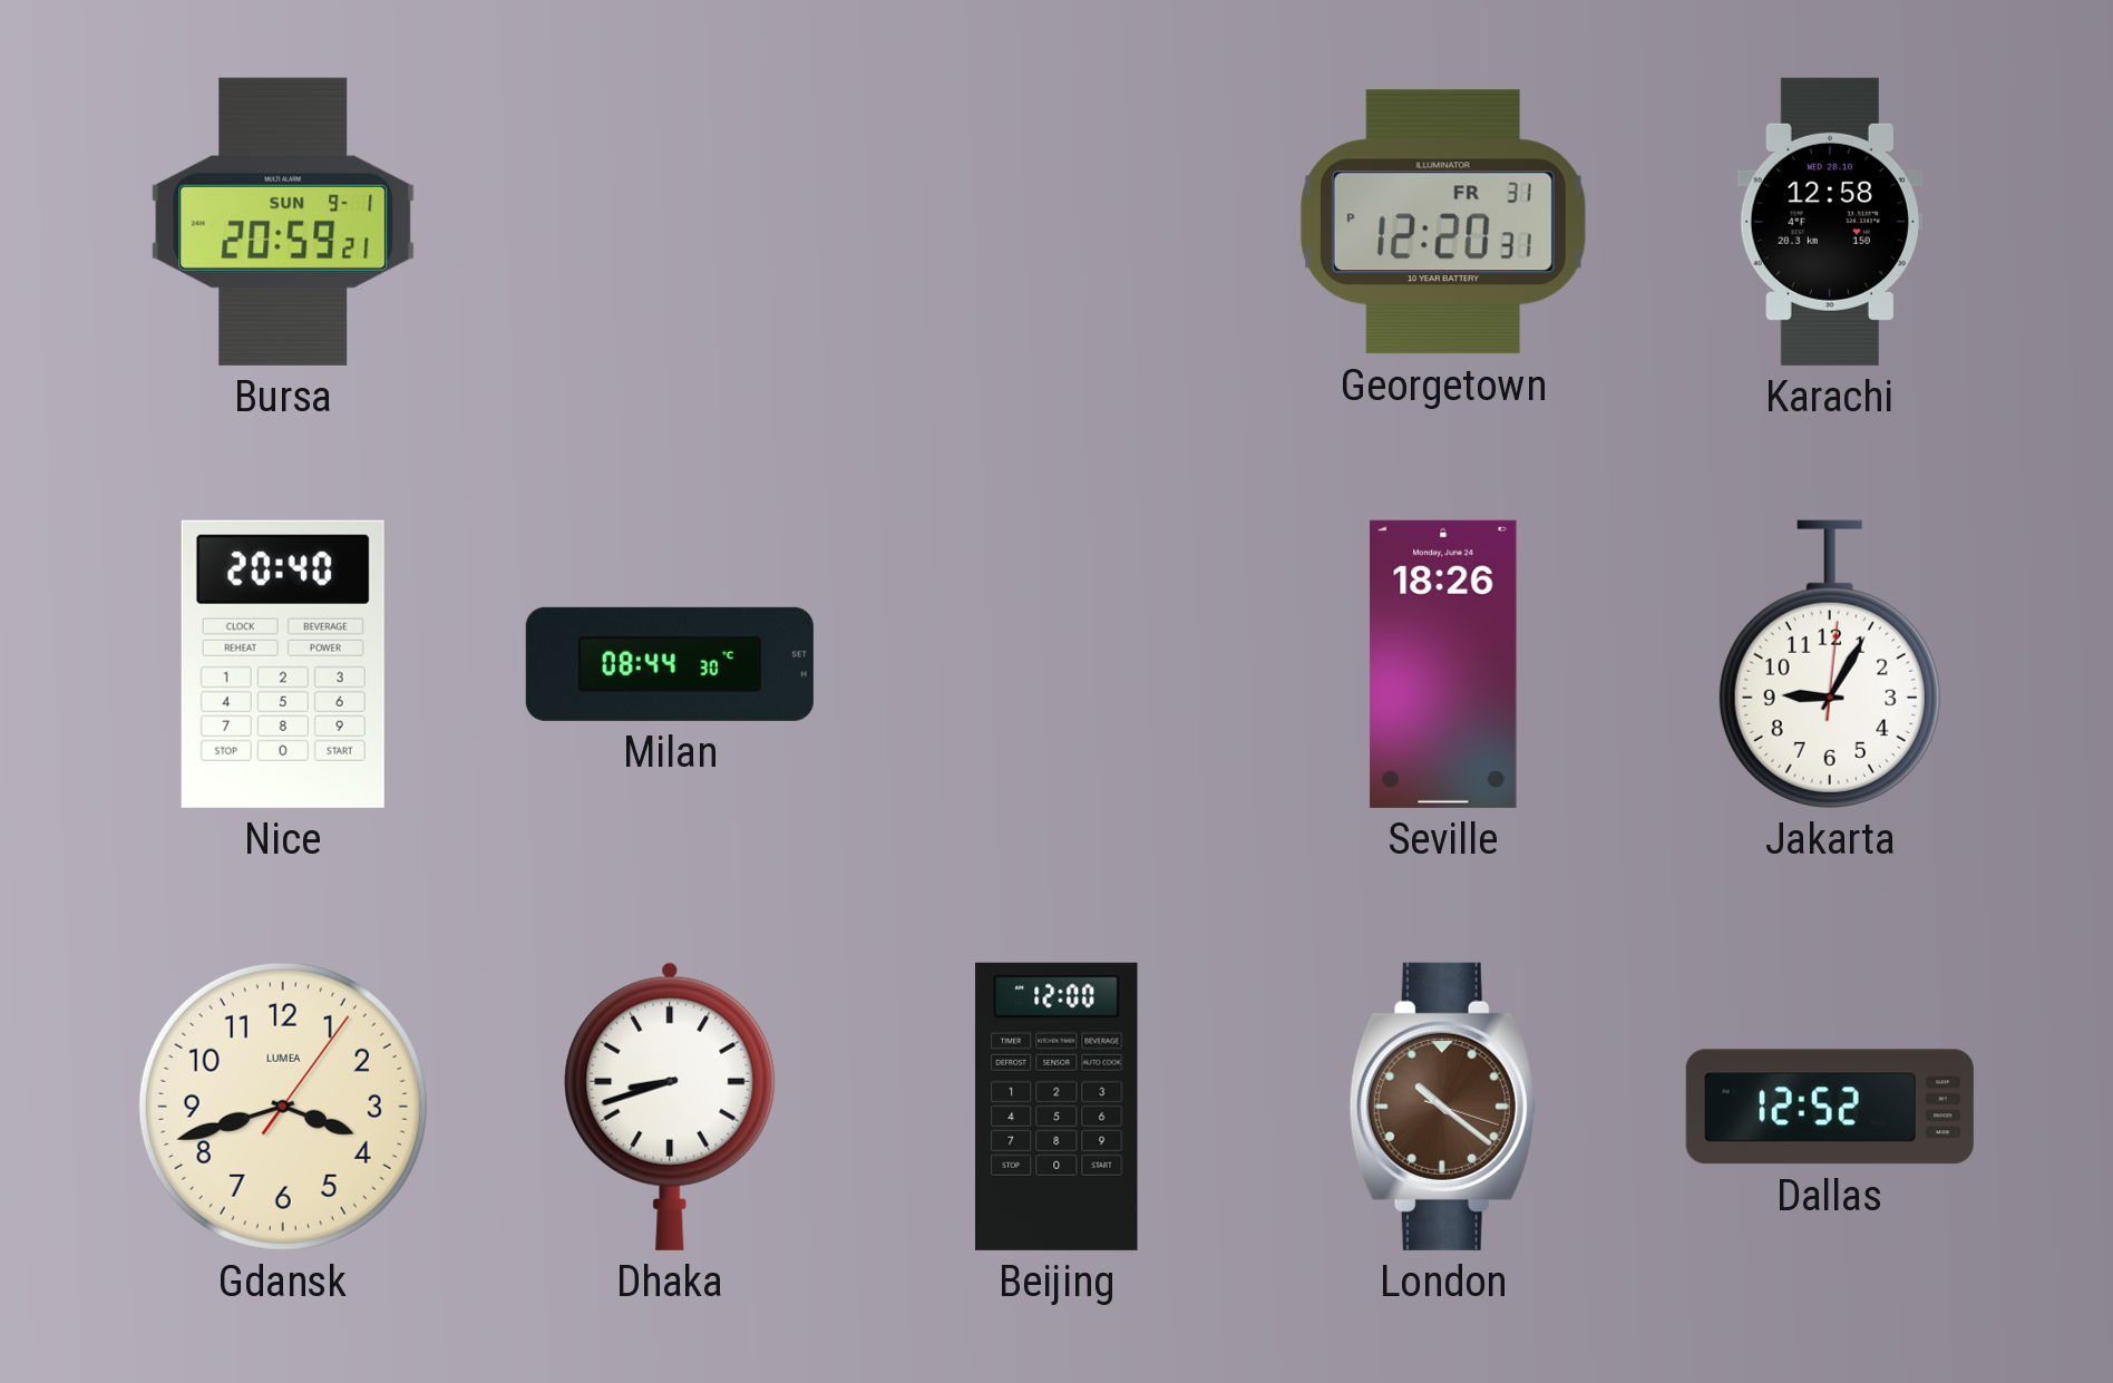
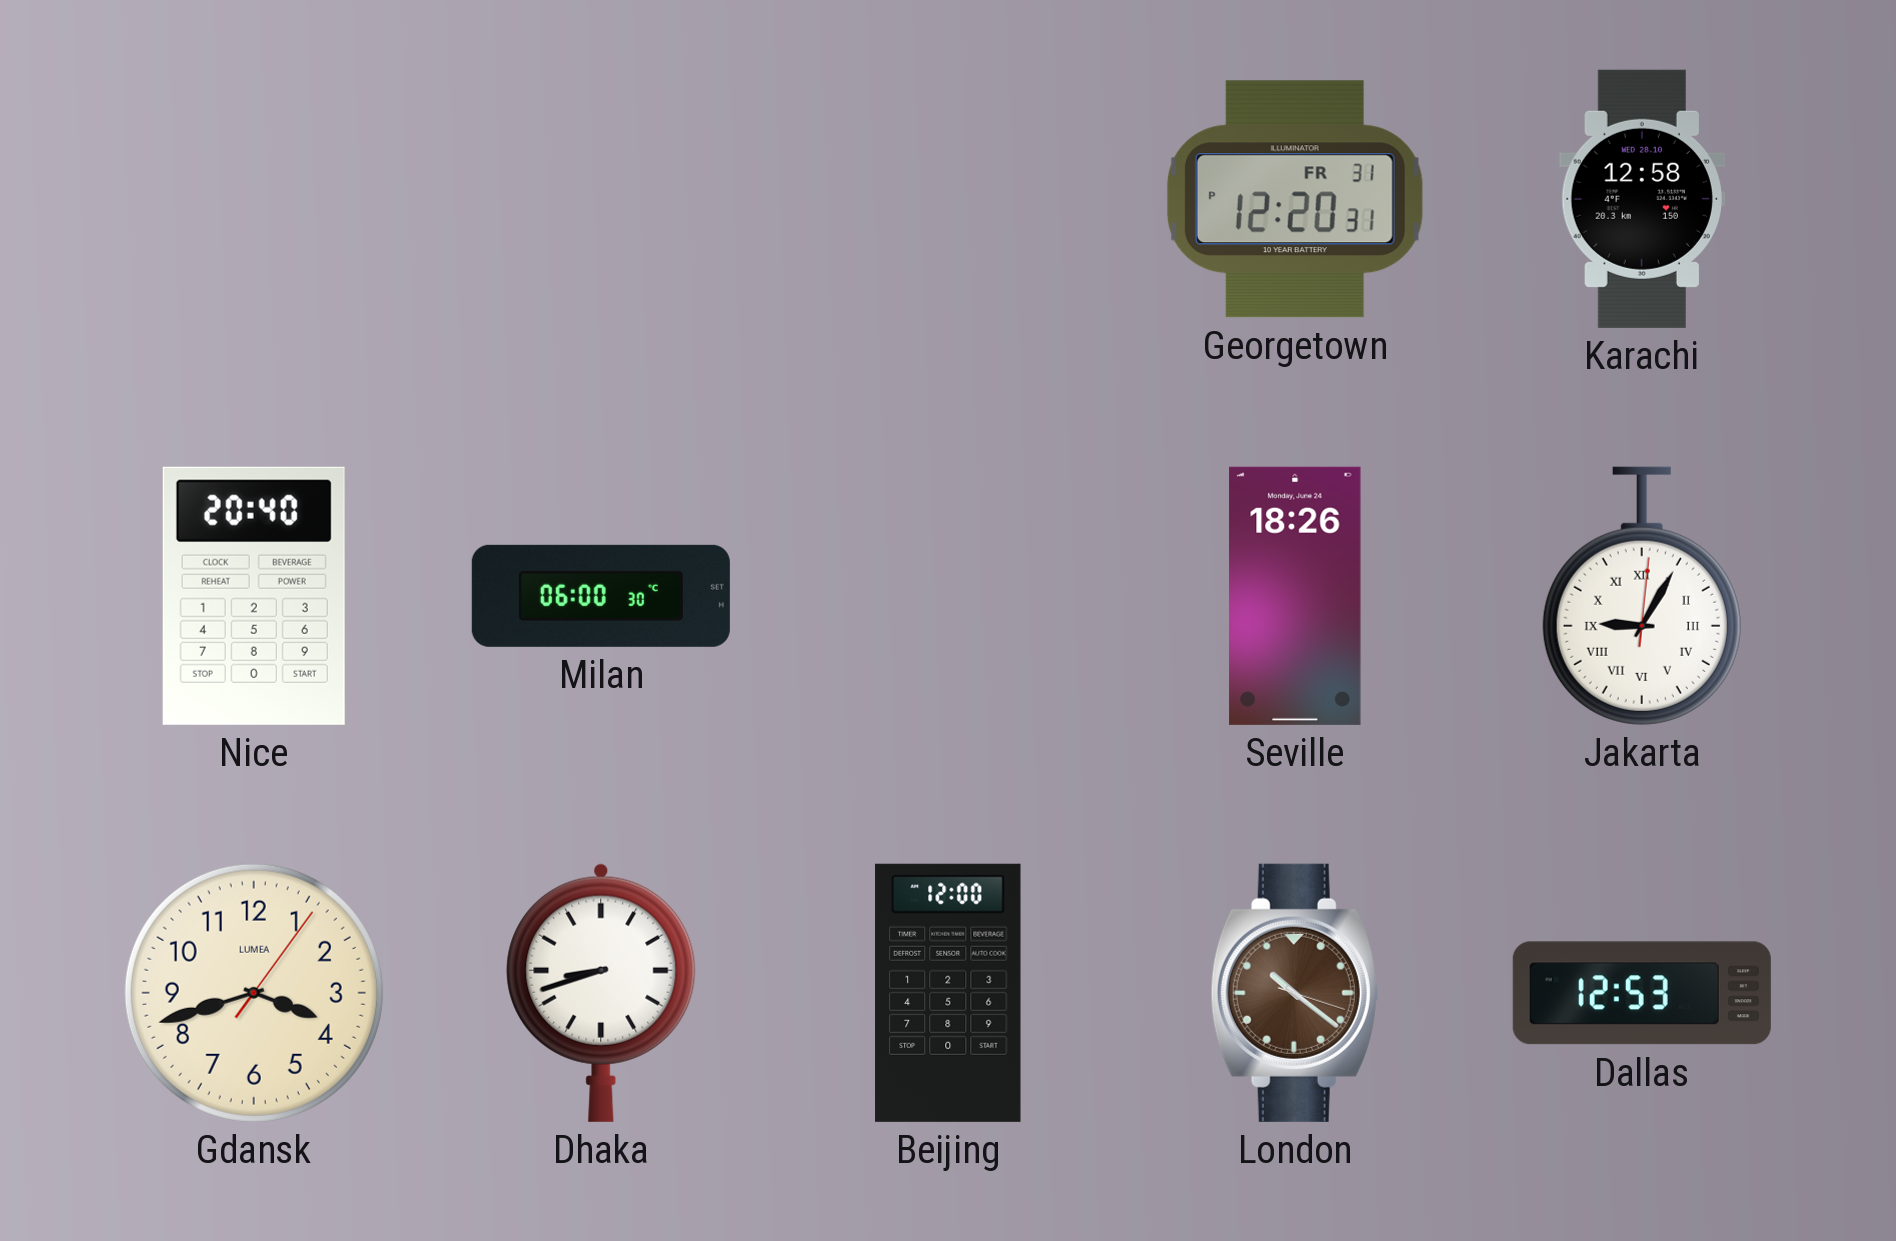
Bursa: 20:59 -> none (283, 222)
Milan: 08:44 -> 06:00 (601, 596)
Jakarta numerals: Arabic -> Roman (1642, 596)
Dallas: 12:52 -> 12:53 (1642, 993)
